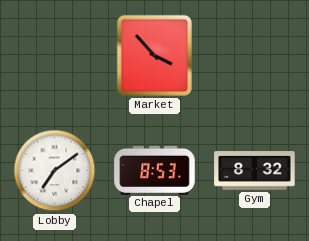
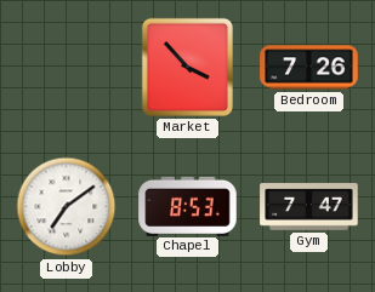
Bedroom: none -> 7:26 (309, 68)
Gym: 8:32 -> 7:47 (309, 207)
